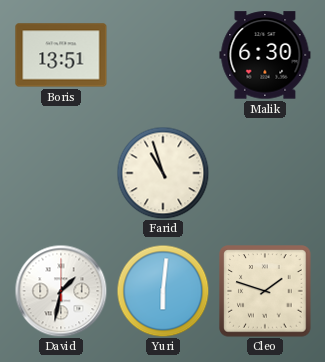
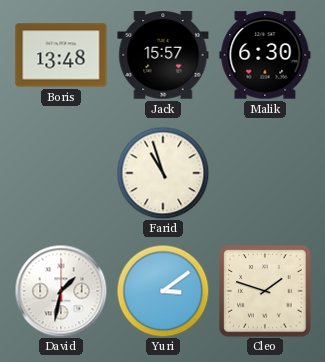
Boris: 13:51 -> 13:48 (61, 55)
Jack: none -> 15:57 (163, 55)
Yuri: 6:01 -> 3:09 (163, 291)
